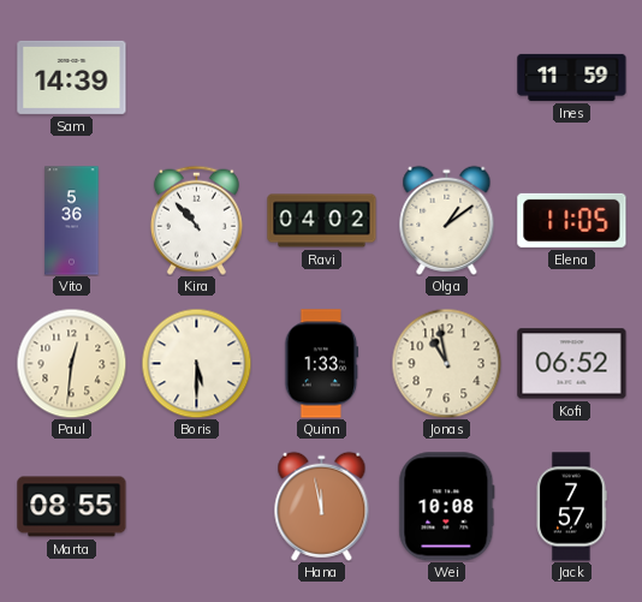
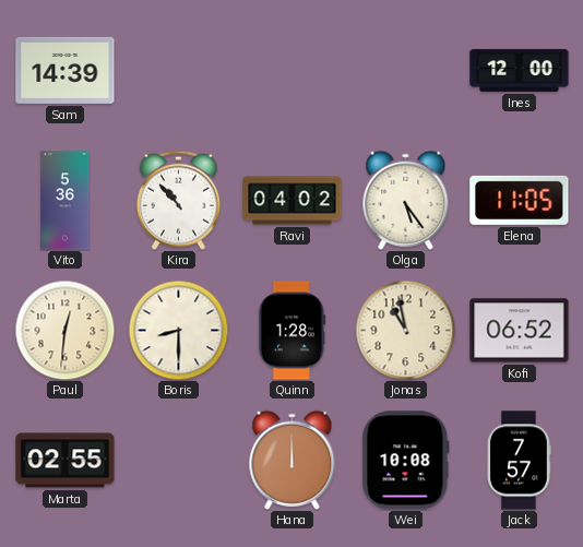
Ines: 11:59 -> 12:00 (520, 70)
Olga: 1:09 -> 5:24 (406, 200)
Boris: 5:30 -> 8:30 (178, 330)
Quinn: 1:33 -> 1:28 (293, 331)
Marta: 08:55 -> 02:55 (66, 461)
Hana: 11:58 -> 12:00 (293, 460)
